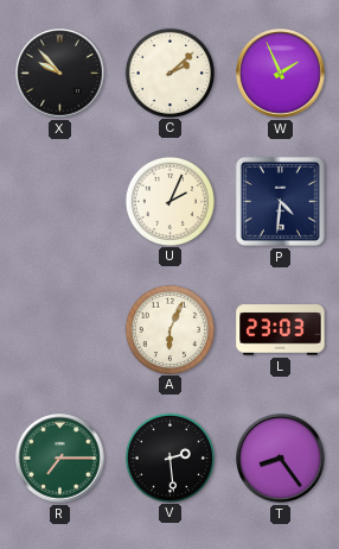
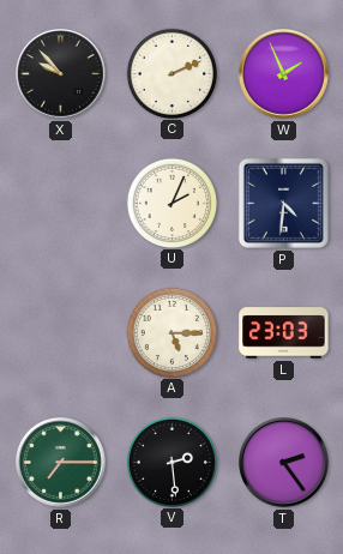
C: 2:08 -> 2:11 (171, 73)
A: 6:04 -> 5:15 (171, 332)
T: 8:24 -> 2:24 (284, 463)
